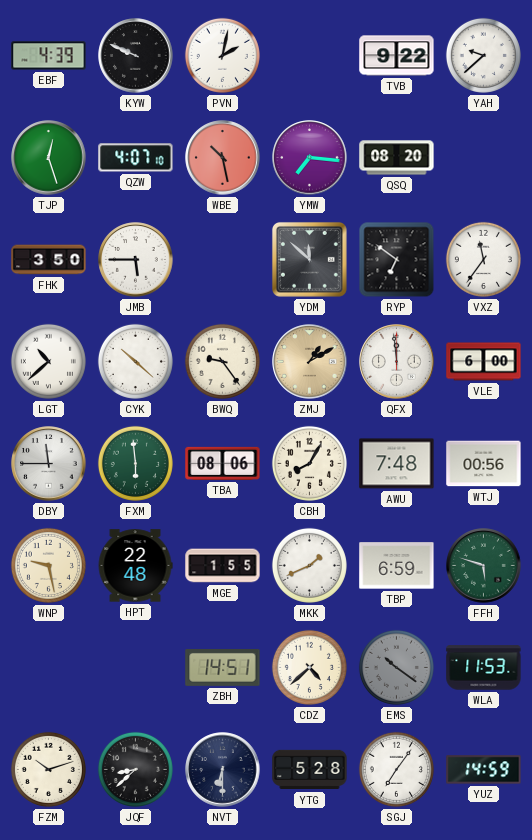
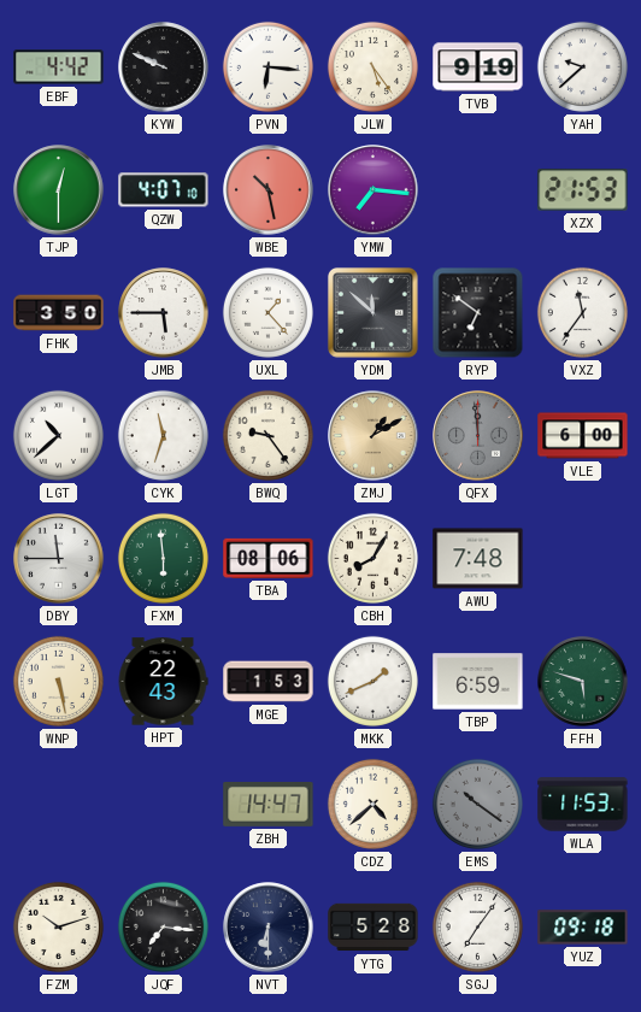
EBF: 4:39 -> 4:42 (59, 67)
PVN: 2:02 -> 6:16 (267, 66)
JLW: none -> 5:24 (372, 66)
TVB: 9:22 -> 9:19 (478, 67)
TJP: 12:27 -> 12:30 (59, 190)
QSQ: 08:20 -> none (397, 158)
XZX: none -> 21:53 (583, 190)
UXL: none -> 1:23 (267, 312)
CYK: 10:22 -> 11:33 (163, 435)
QFX dial: white -> grey (478, 436)
WTJ: 00:56 -> none (484, 464)
WNP: 9:28 -> 5:28 (58, 681)
HPT: 22:48 -> 22:43 (163, 682)
MGE: 1:55 -> 1:53 (269, 682)
ZBH: 14:51 -> 14:47 (269, 805)
JQF: 8:38 -> 7:16 (163, 926)
YUZ: 14:59 -> 09:18 (583, 928)
